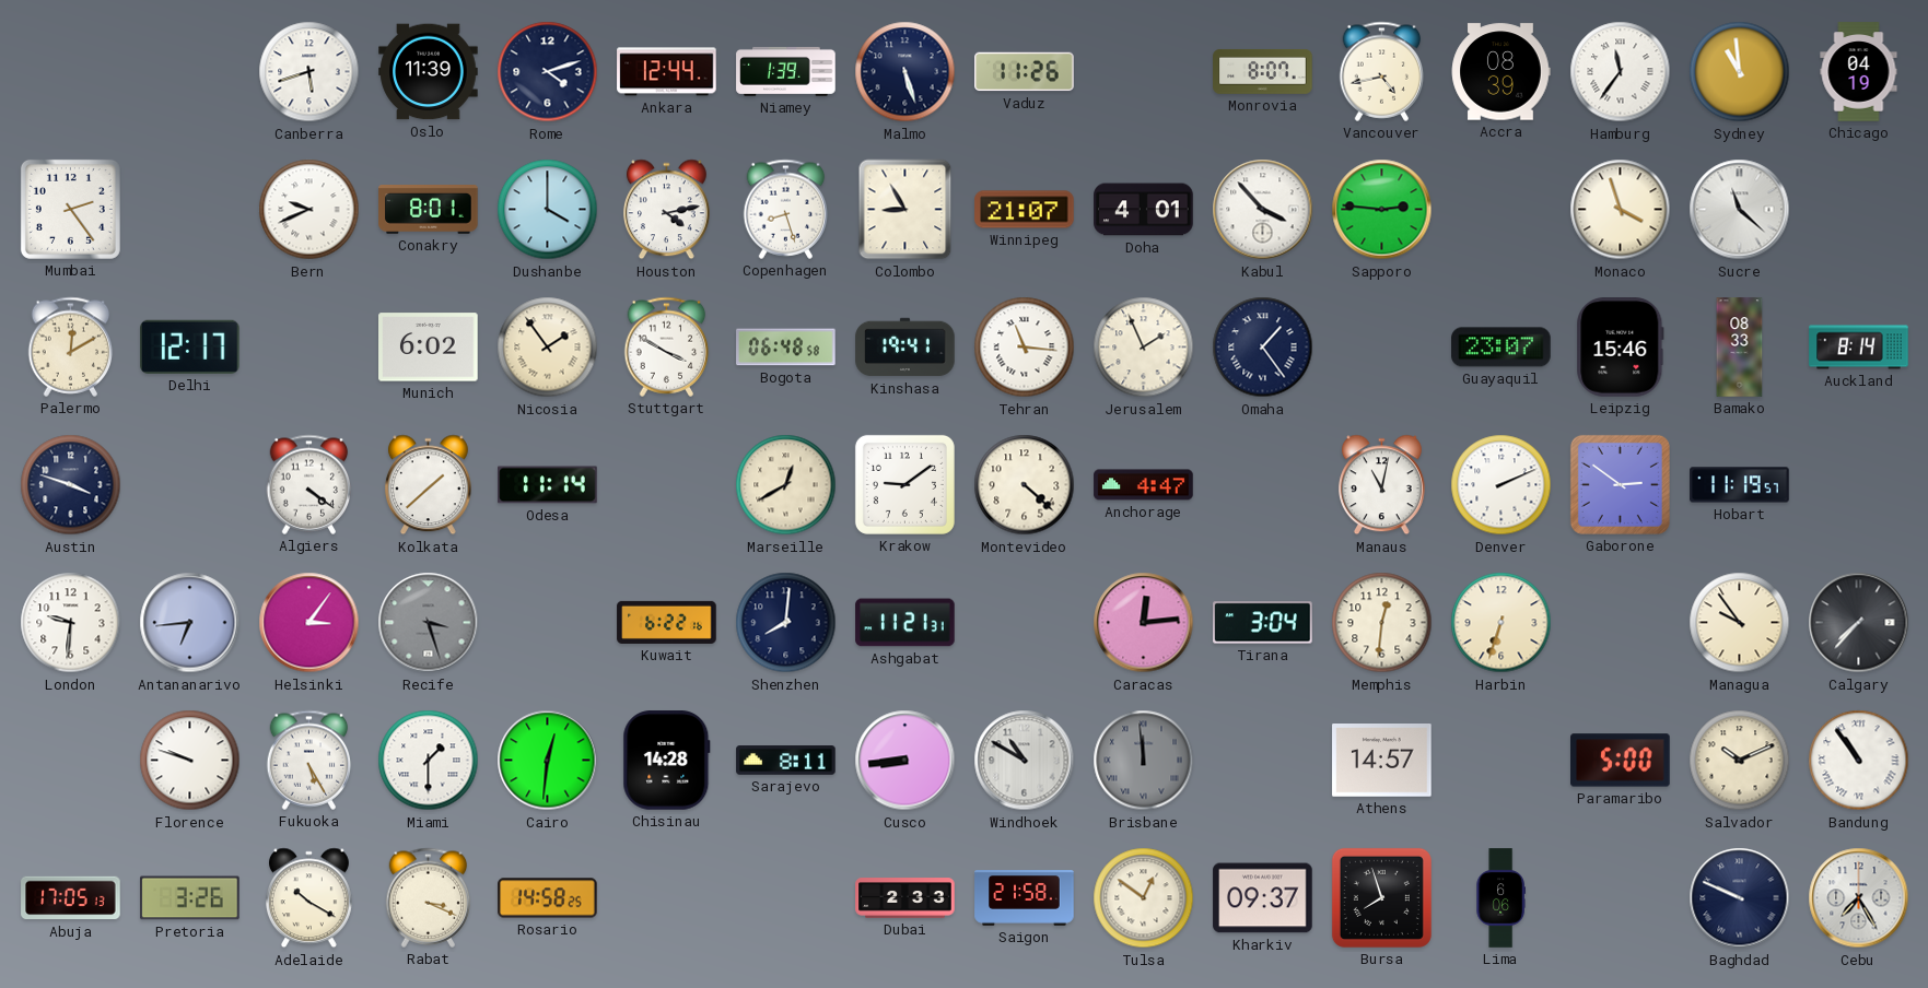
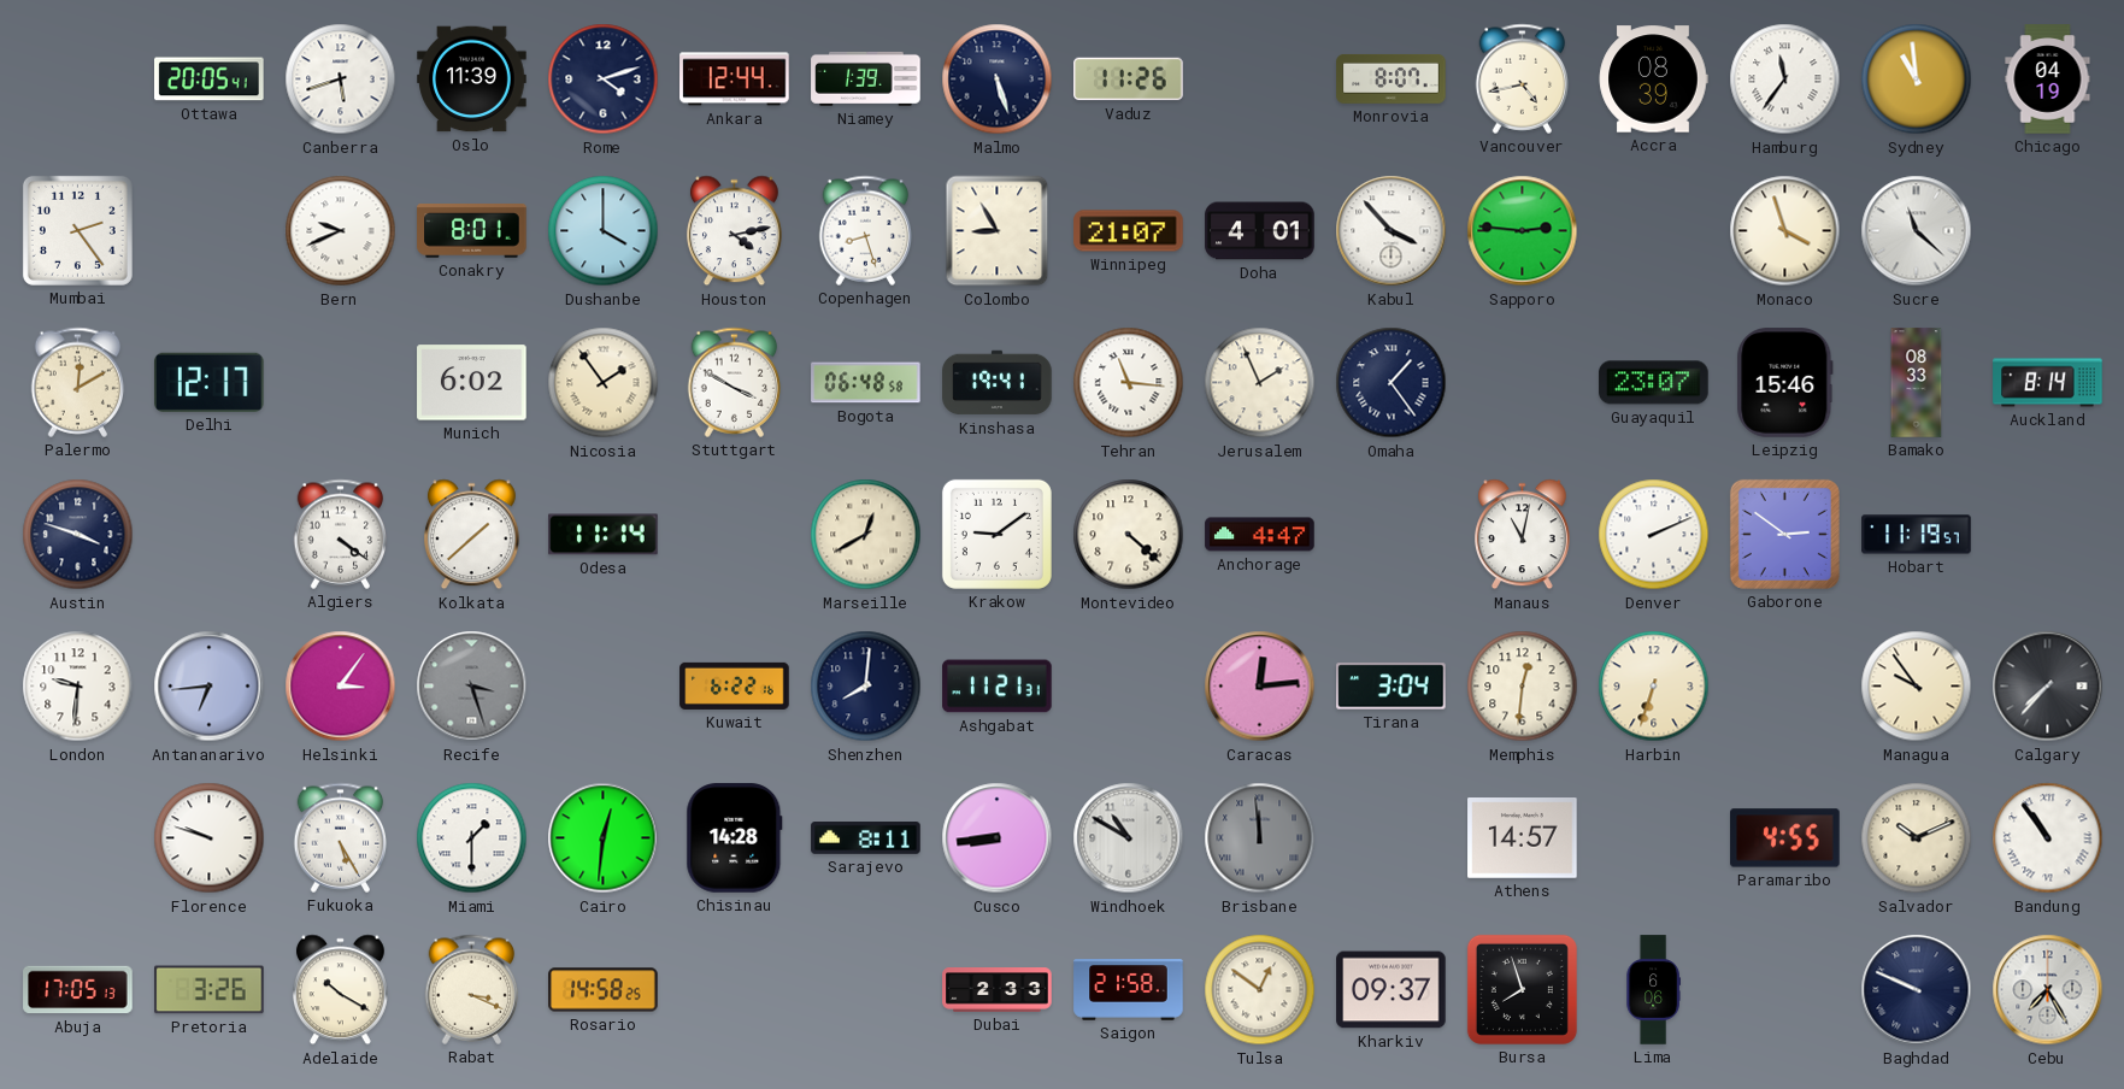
Ottawa: none -> 20:05 (210, 80)
Paramaribo: 5:00 -> 4:55 (1785, 838)
